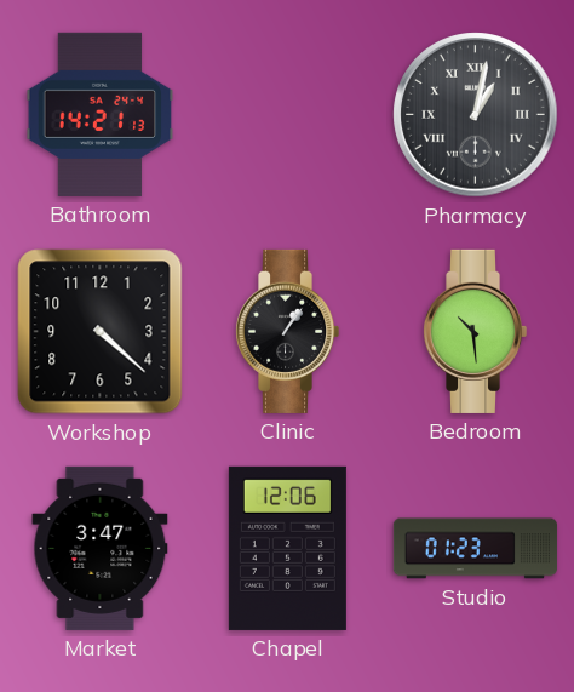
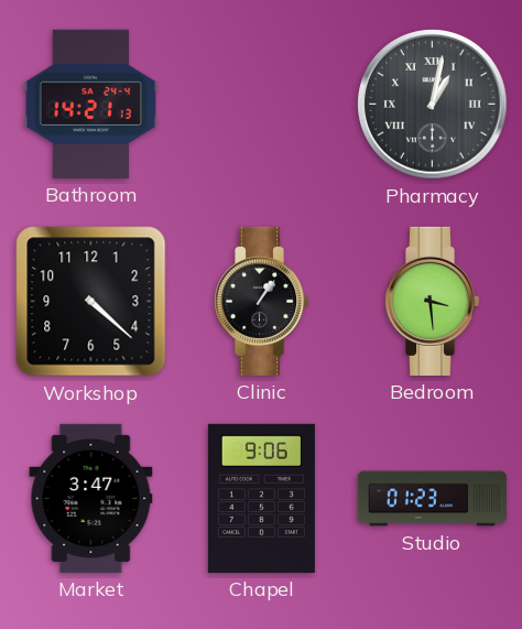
Bedroom: 10:29 -> 3:29 (432, 301)
Chapel: 12:06 -> 9:06 (261, 498)
